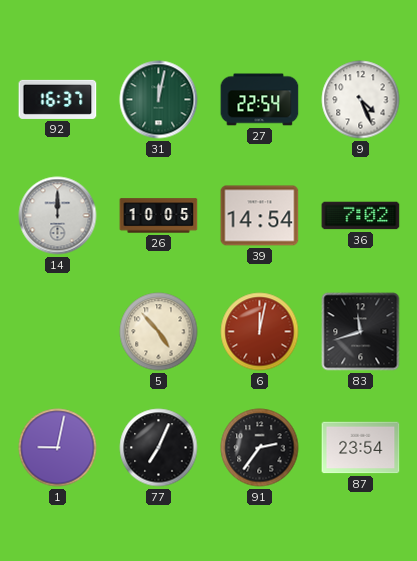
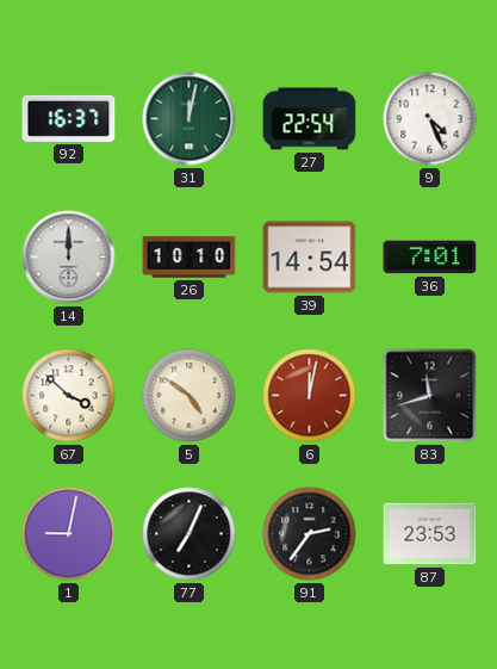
26: 10:05 -> 10:10 (190, 258)
36: 7:02 -> 7:01 (430, 258)
67: none -> 3:52 (69, 396)
5: 4:53 -> 4:51 (190, 396)
87: 23:54 -> 23:53 (430, 534)
